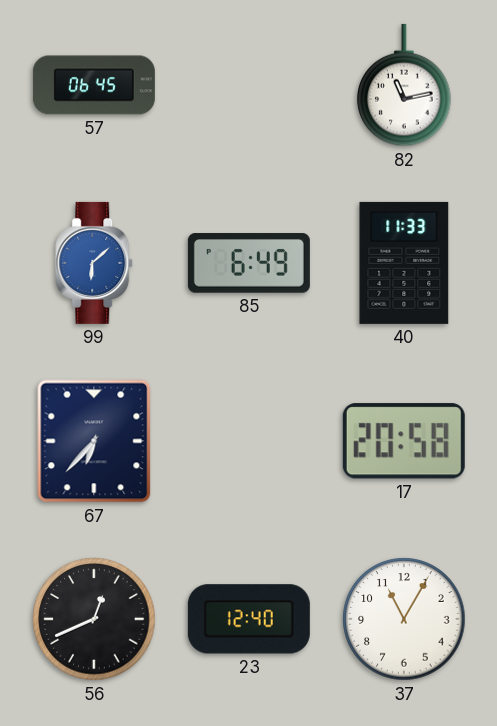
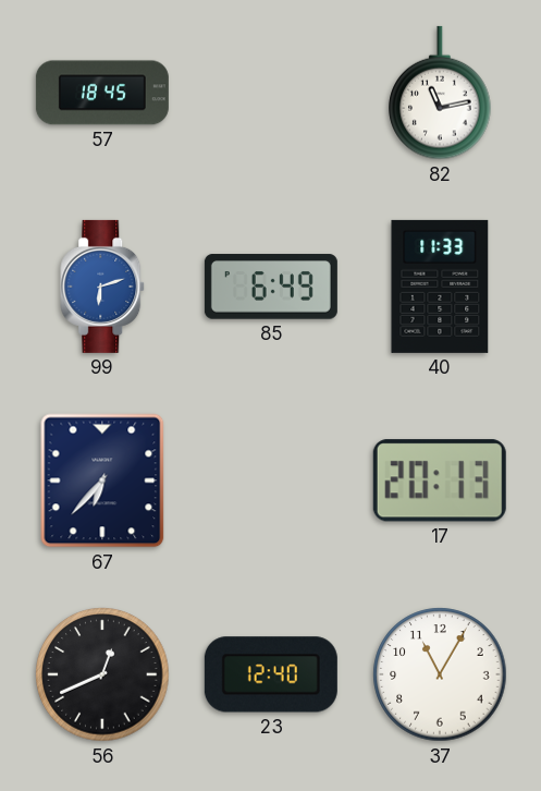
57: 06:45 -> 18:45 (102, 93)
99: 6:08 -> 6:12 (103, 287)
17: 20:58 -> 20:13 (440, 480)
